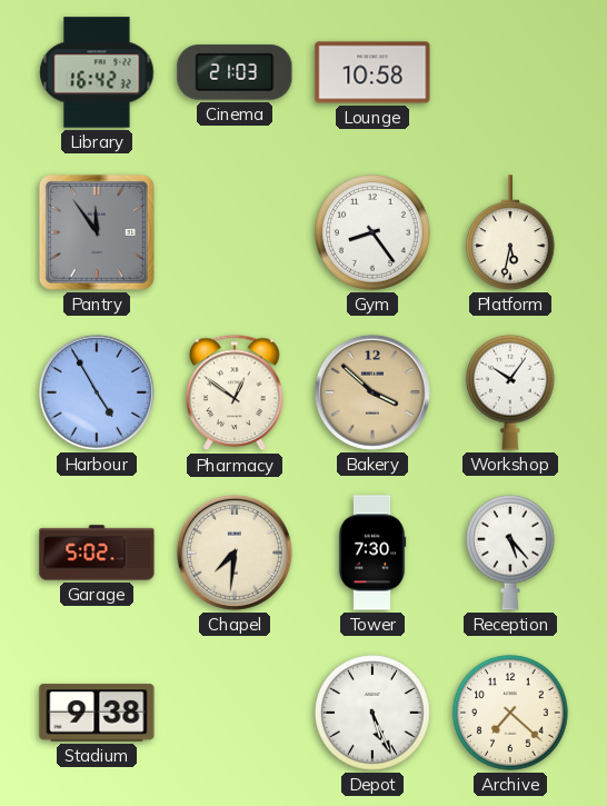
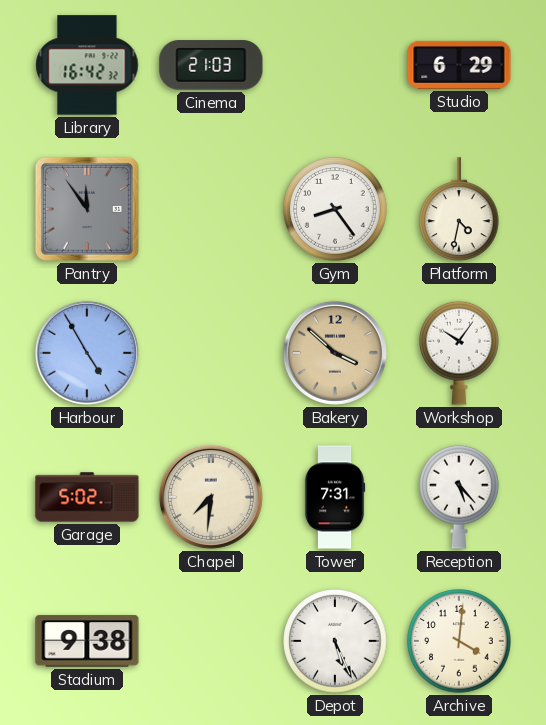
Lounge: 10:58 -> none (372, 72)
Studio: none -> 6:29 (459, 65)
Platform: 5:32 -> 4:32 (460, 209)
Pharmacy: 12:51 -> none (235, 392)
Tower: 7:30 -> 7:31 (335, 497)
Archive: 7:22 -> 4:01 (459, 641)
